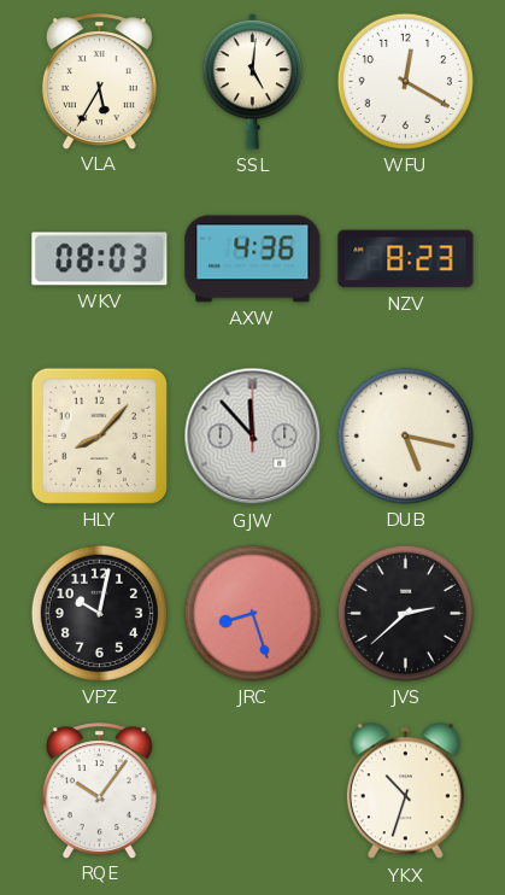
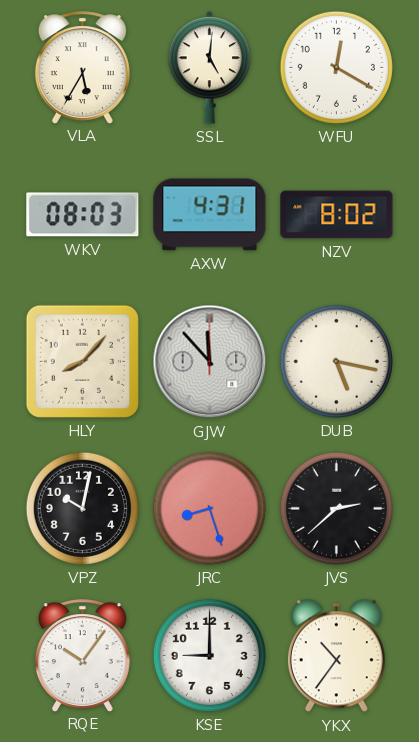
AXW: 4:36 -> 4:31 (210, 215)
NZV: 8:23 -> 8:02 (337, 215)
KSE: none -> 9:00 (209, 655)
YKX: 10:33 -> 10:36 (336, 656)
